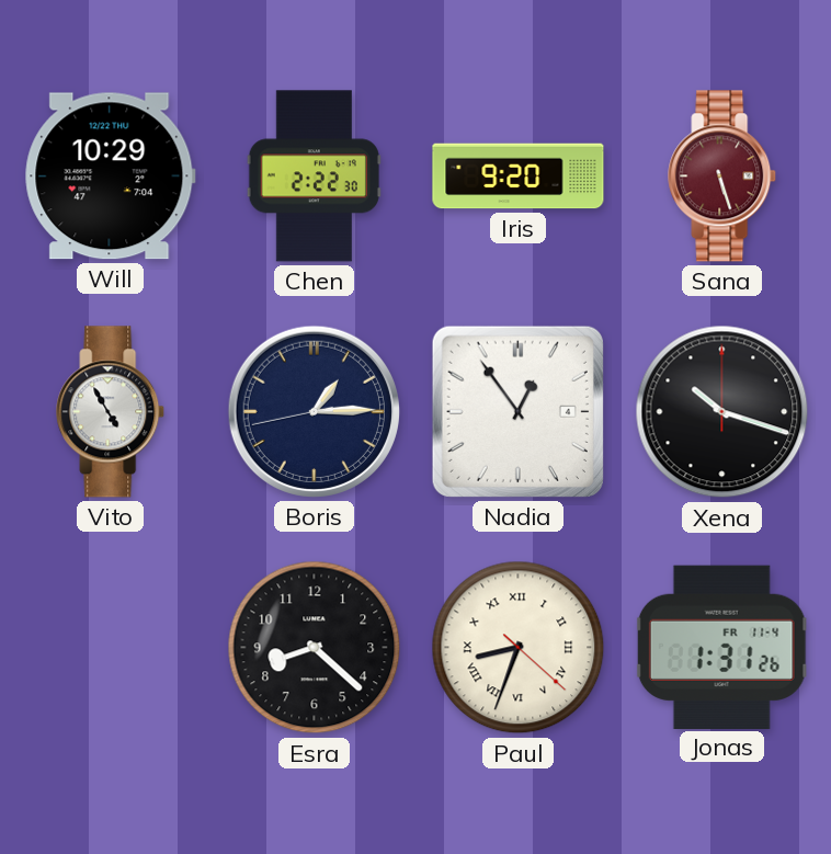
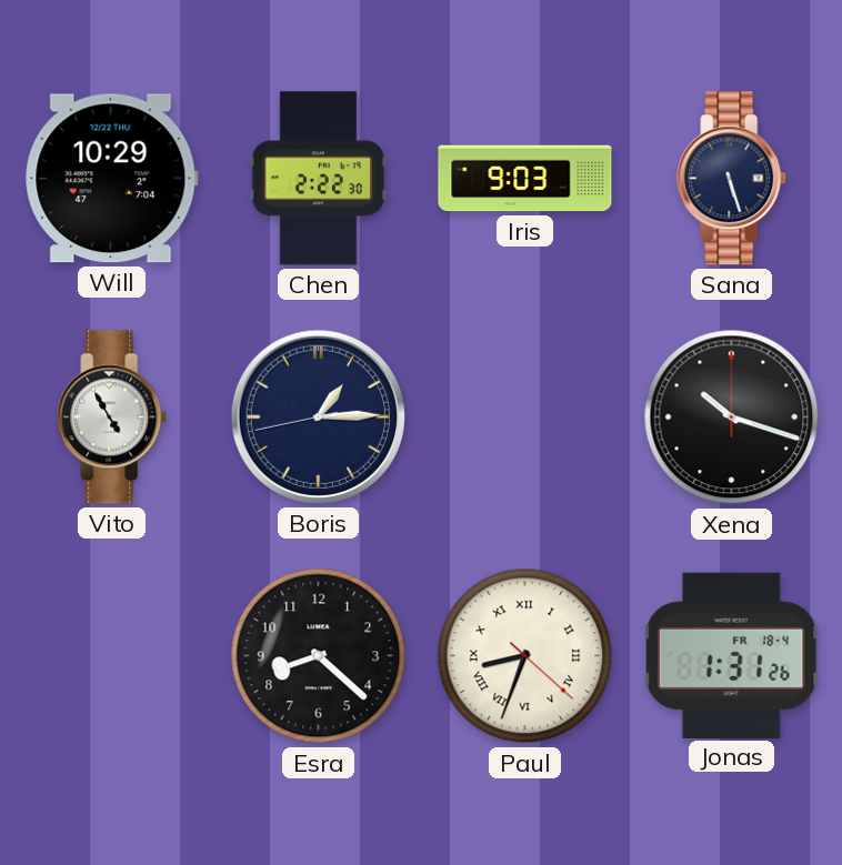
Iris: 9:20 -> 9:03 (525, 179)
Sana dial: burgundy -> navy (732, 179)
Nadia: 12:54 -> none (517, 411)
Jonas date: FR 11-4 -> FR 18-4 (731, 655)
